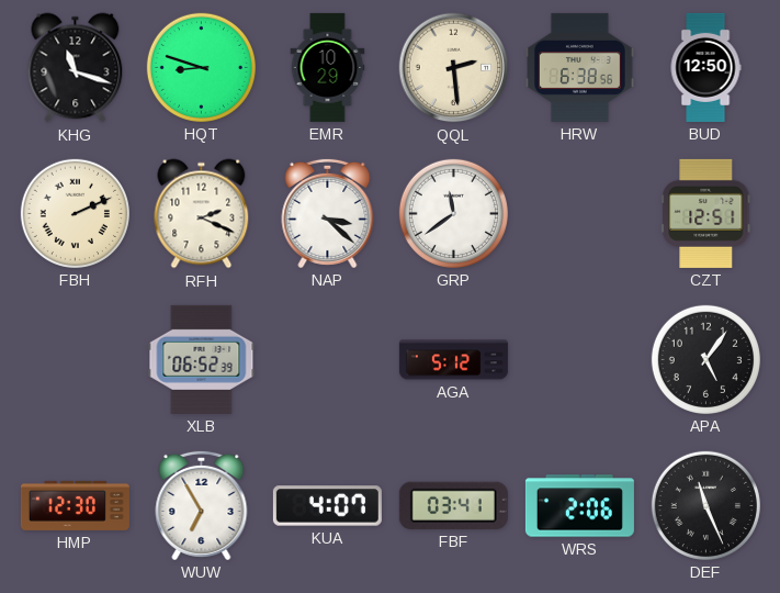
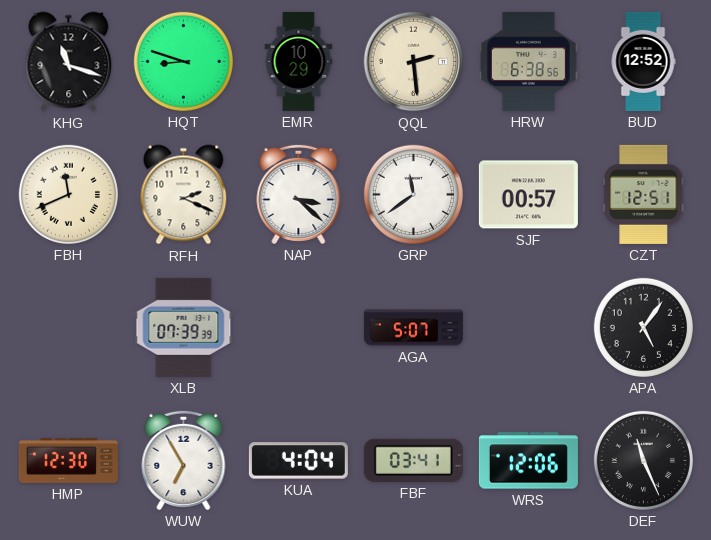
BUD: 12:50 -> 12:52 (643, 61)
FBH: 2:11 -> 11:41 (68, 194)
SJF: none -> 00:57 (528, 195)
XLB: 06:52 -> 07:39 (184, 327)
AGA: 5:12 -> 5:07 (413, 328)
KUA: 4:07 -> 4:04 (298, 461)
WRS: 2:06 -> 12:06 (528, 461)
